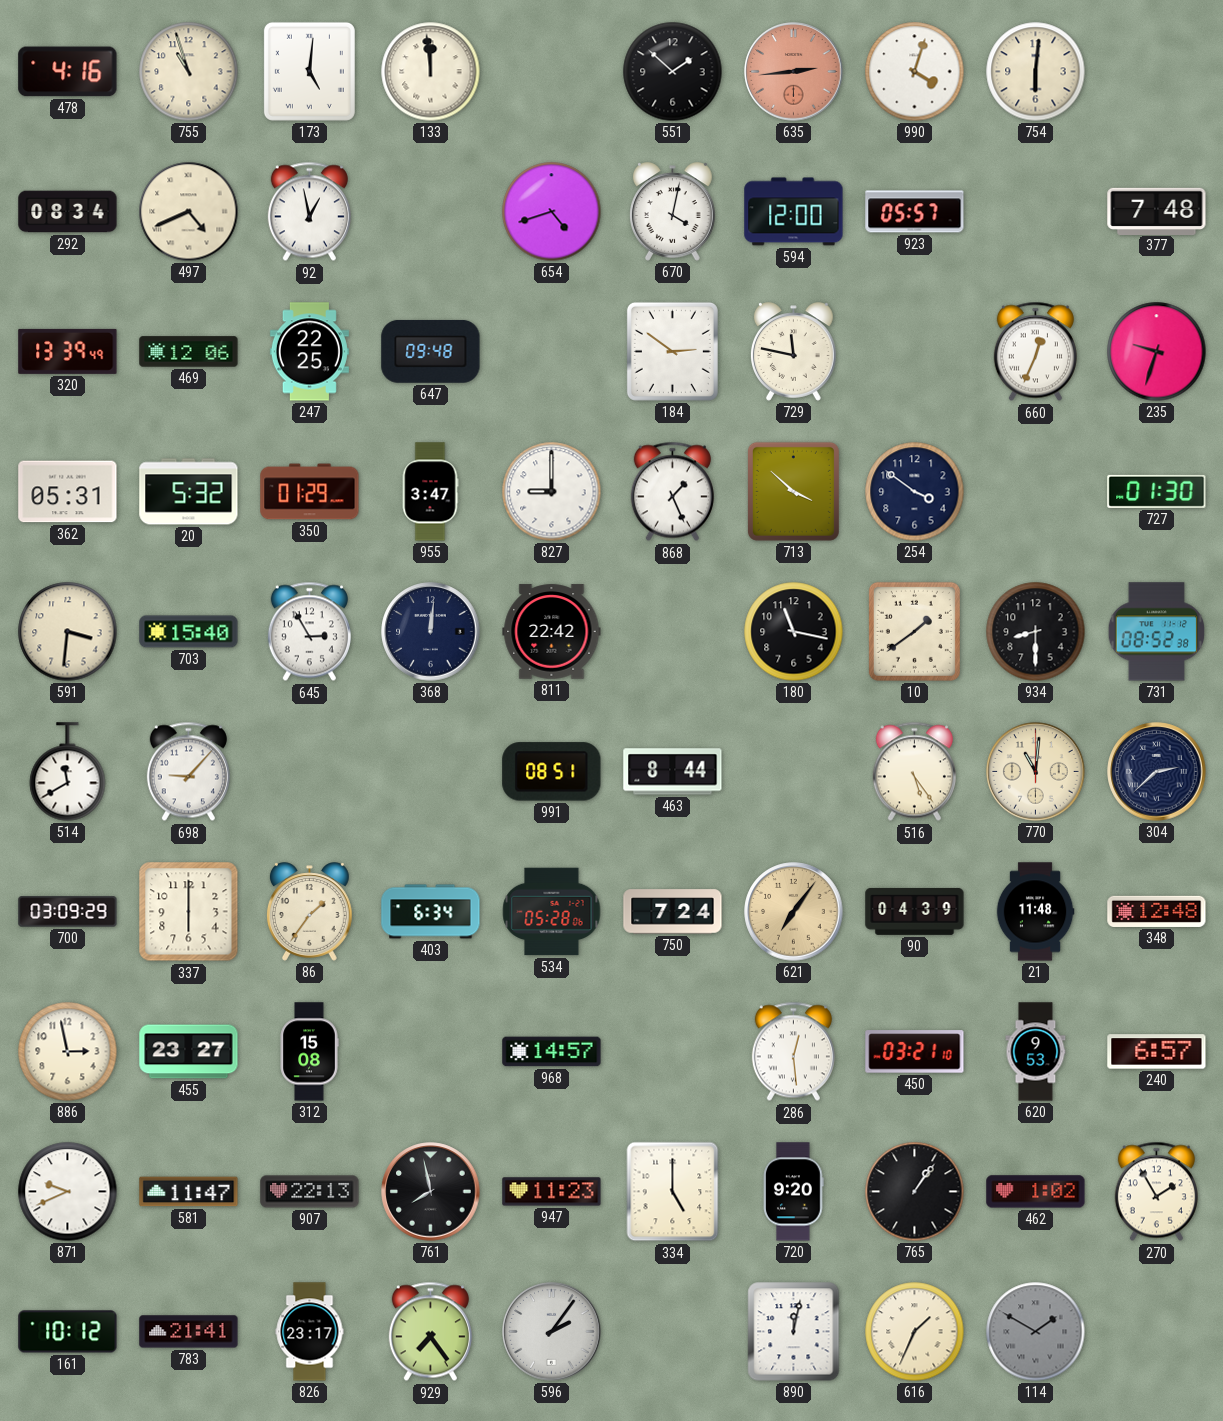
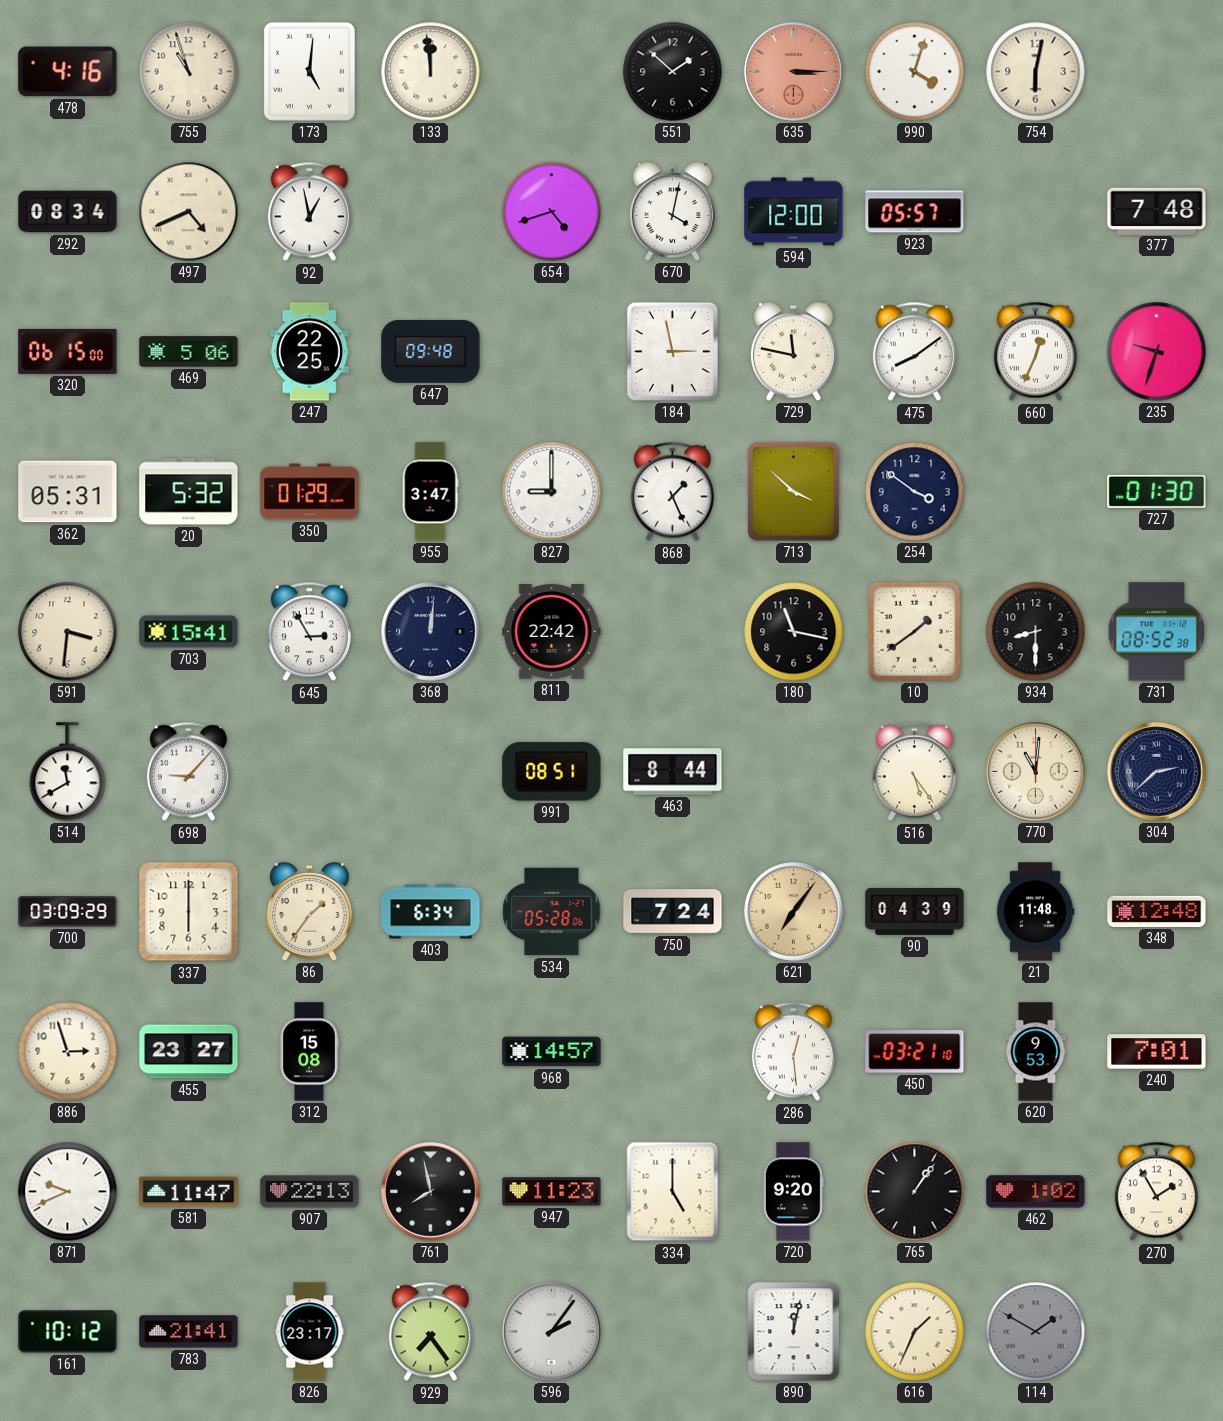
635: 2:44 -> 3:15 (794, 72)
754: 6:01 -> 6:02 (1036, 72)
320: 13:39 -> 06:15 (68, 351)
469: 12:06 -> 5:06 (189, 352)
184: 2:51 -> 2:58 (672, 351)
475: none -> 8:09 (914, 352)
703: 15:40 -> 15:41 (189, 632)
886: 2:58 -> 2:57 (68, 1052)
240: 6:57 -> 7:01 (1157, 1052)
